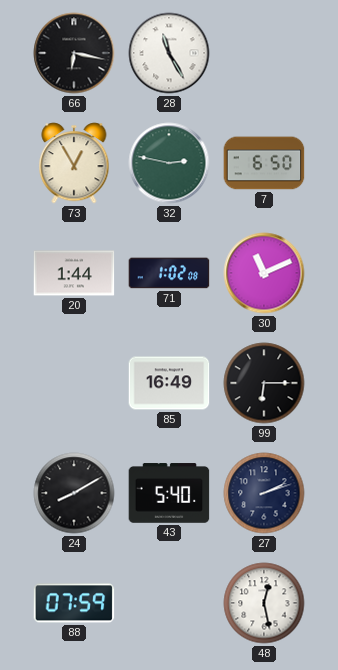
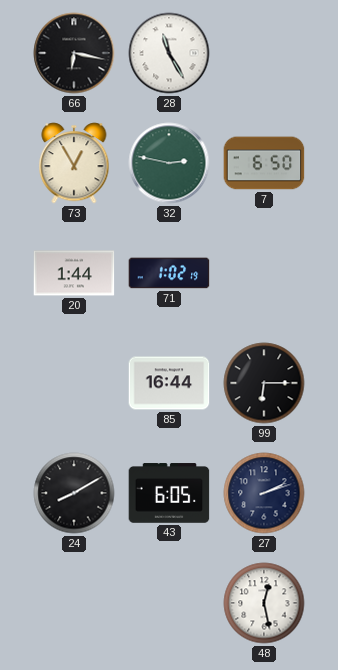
71: 1:02:08 -> 1:02:19 (169, 273)
30: 11:11 -> none (264, 273)
85: 16:49 -> 16:44 (169, 383)
43: 5:40 -> 6:05 (169, 493)
88: 07:59 -> none (74, 603)
